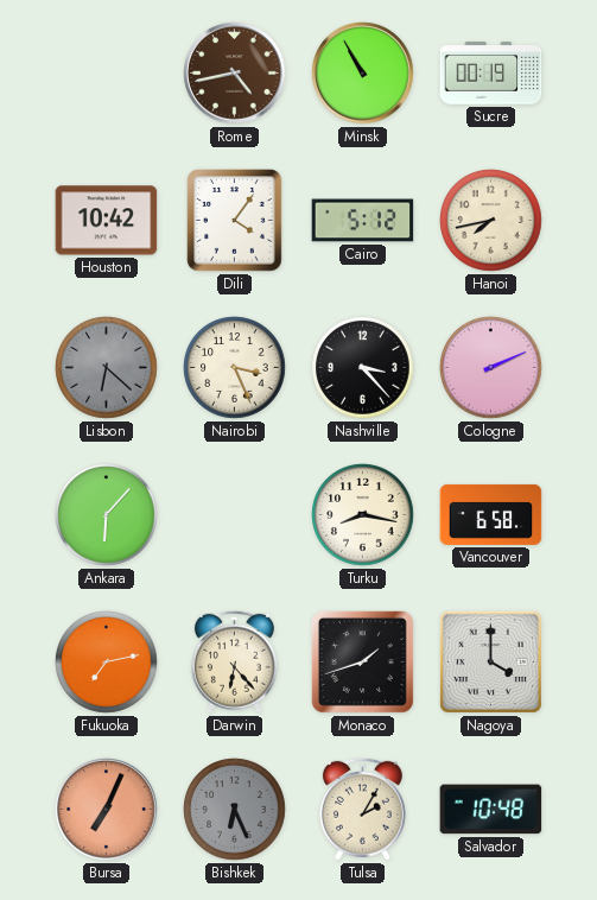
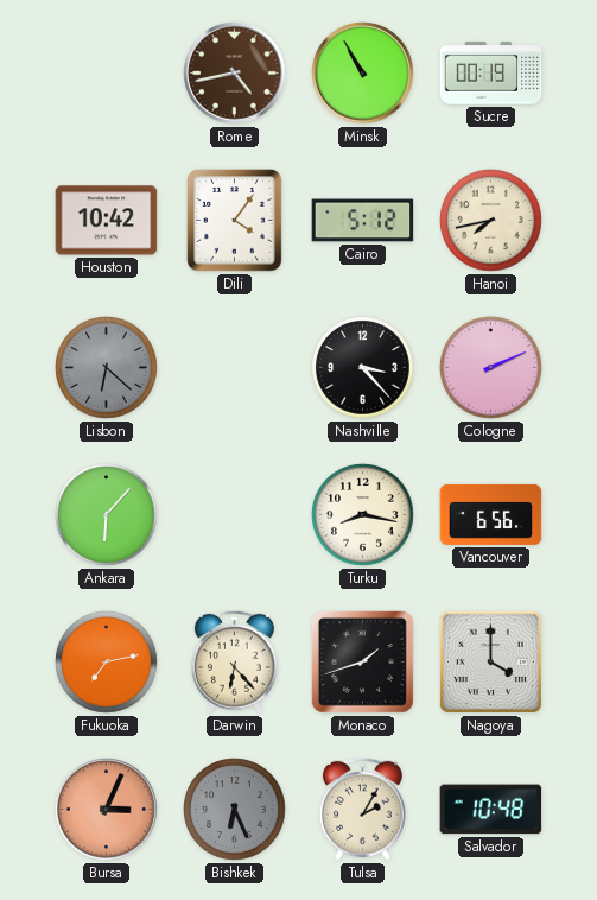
Nairobi: 3:26 -> none (235, 368)
Vancouver: 6:58 -> 6:56 (491, 514)
Bursa: 7:04 -> 3:04 (107, 810)
